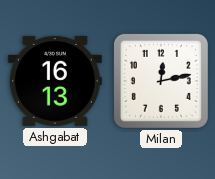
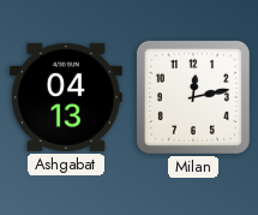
Ashgabat: 16:13 -> 04:13 (66, 97)
